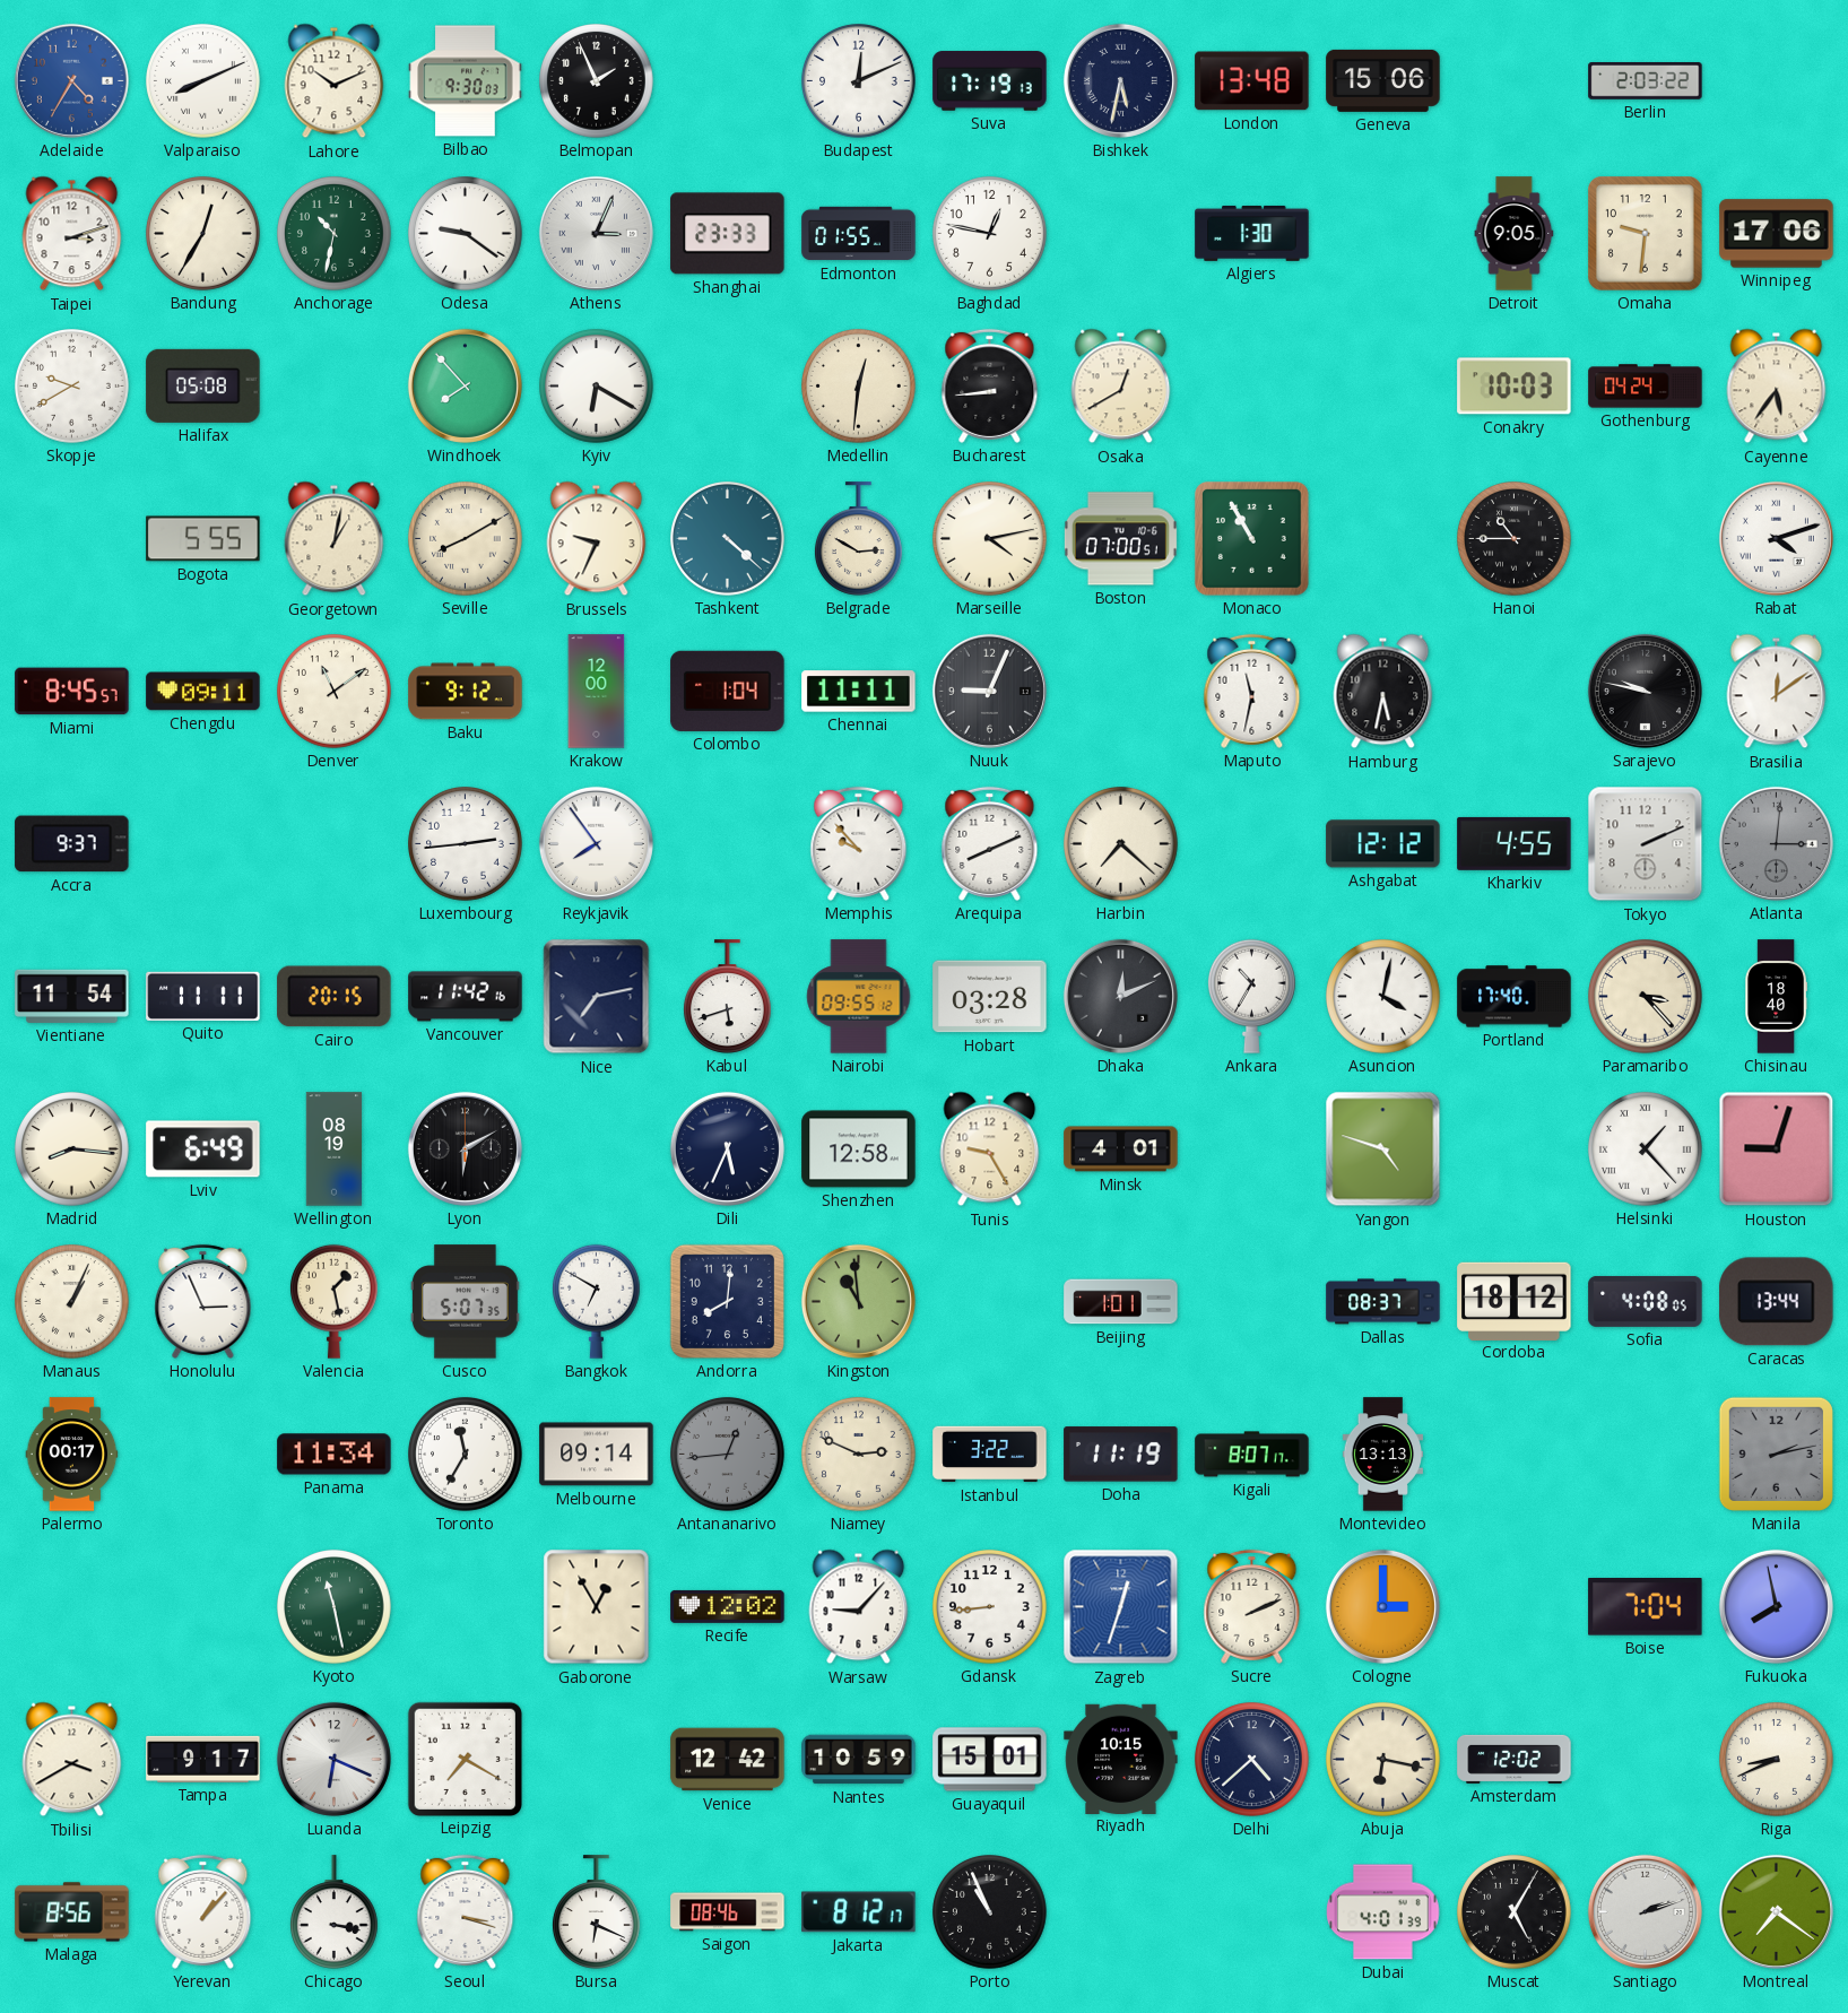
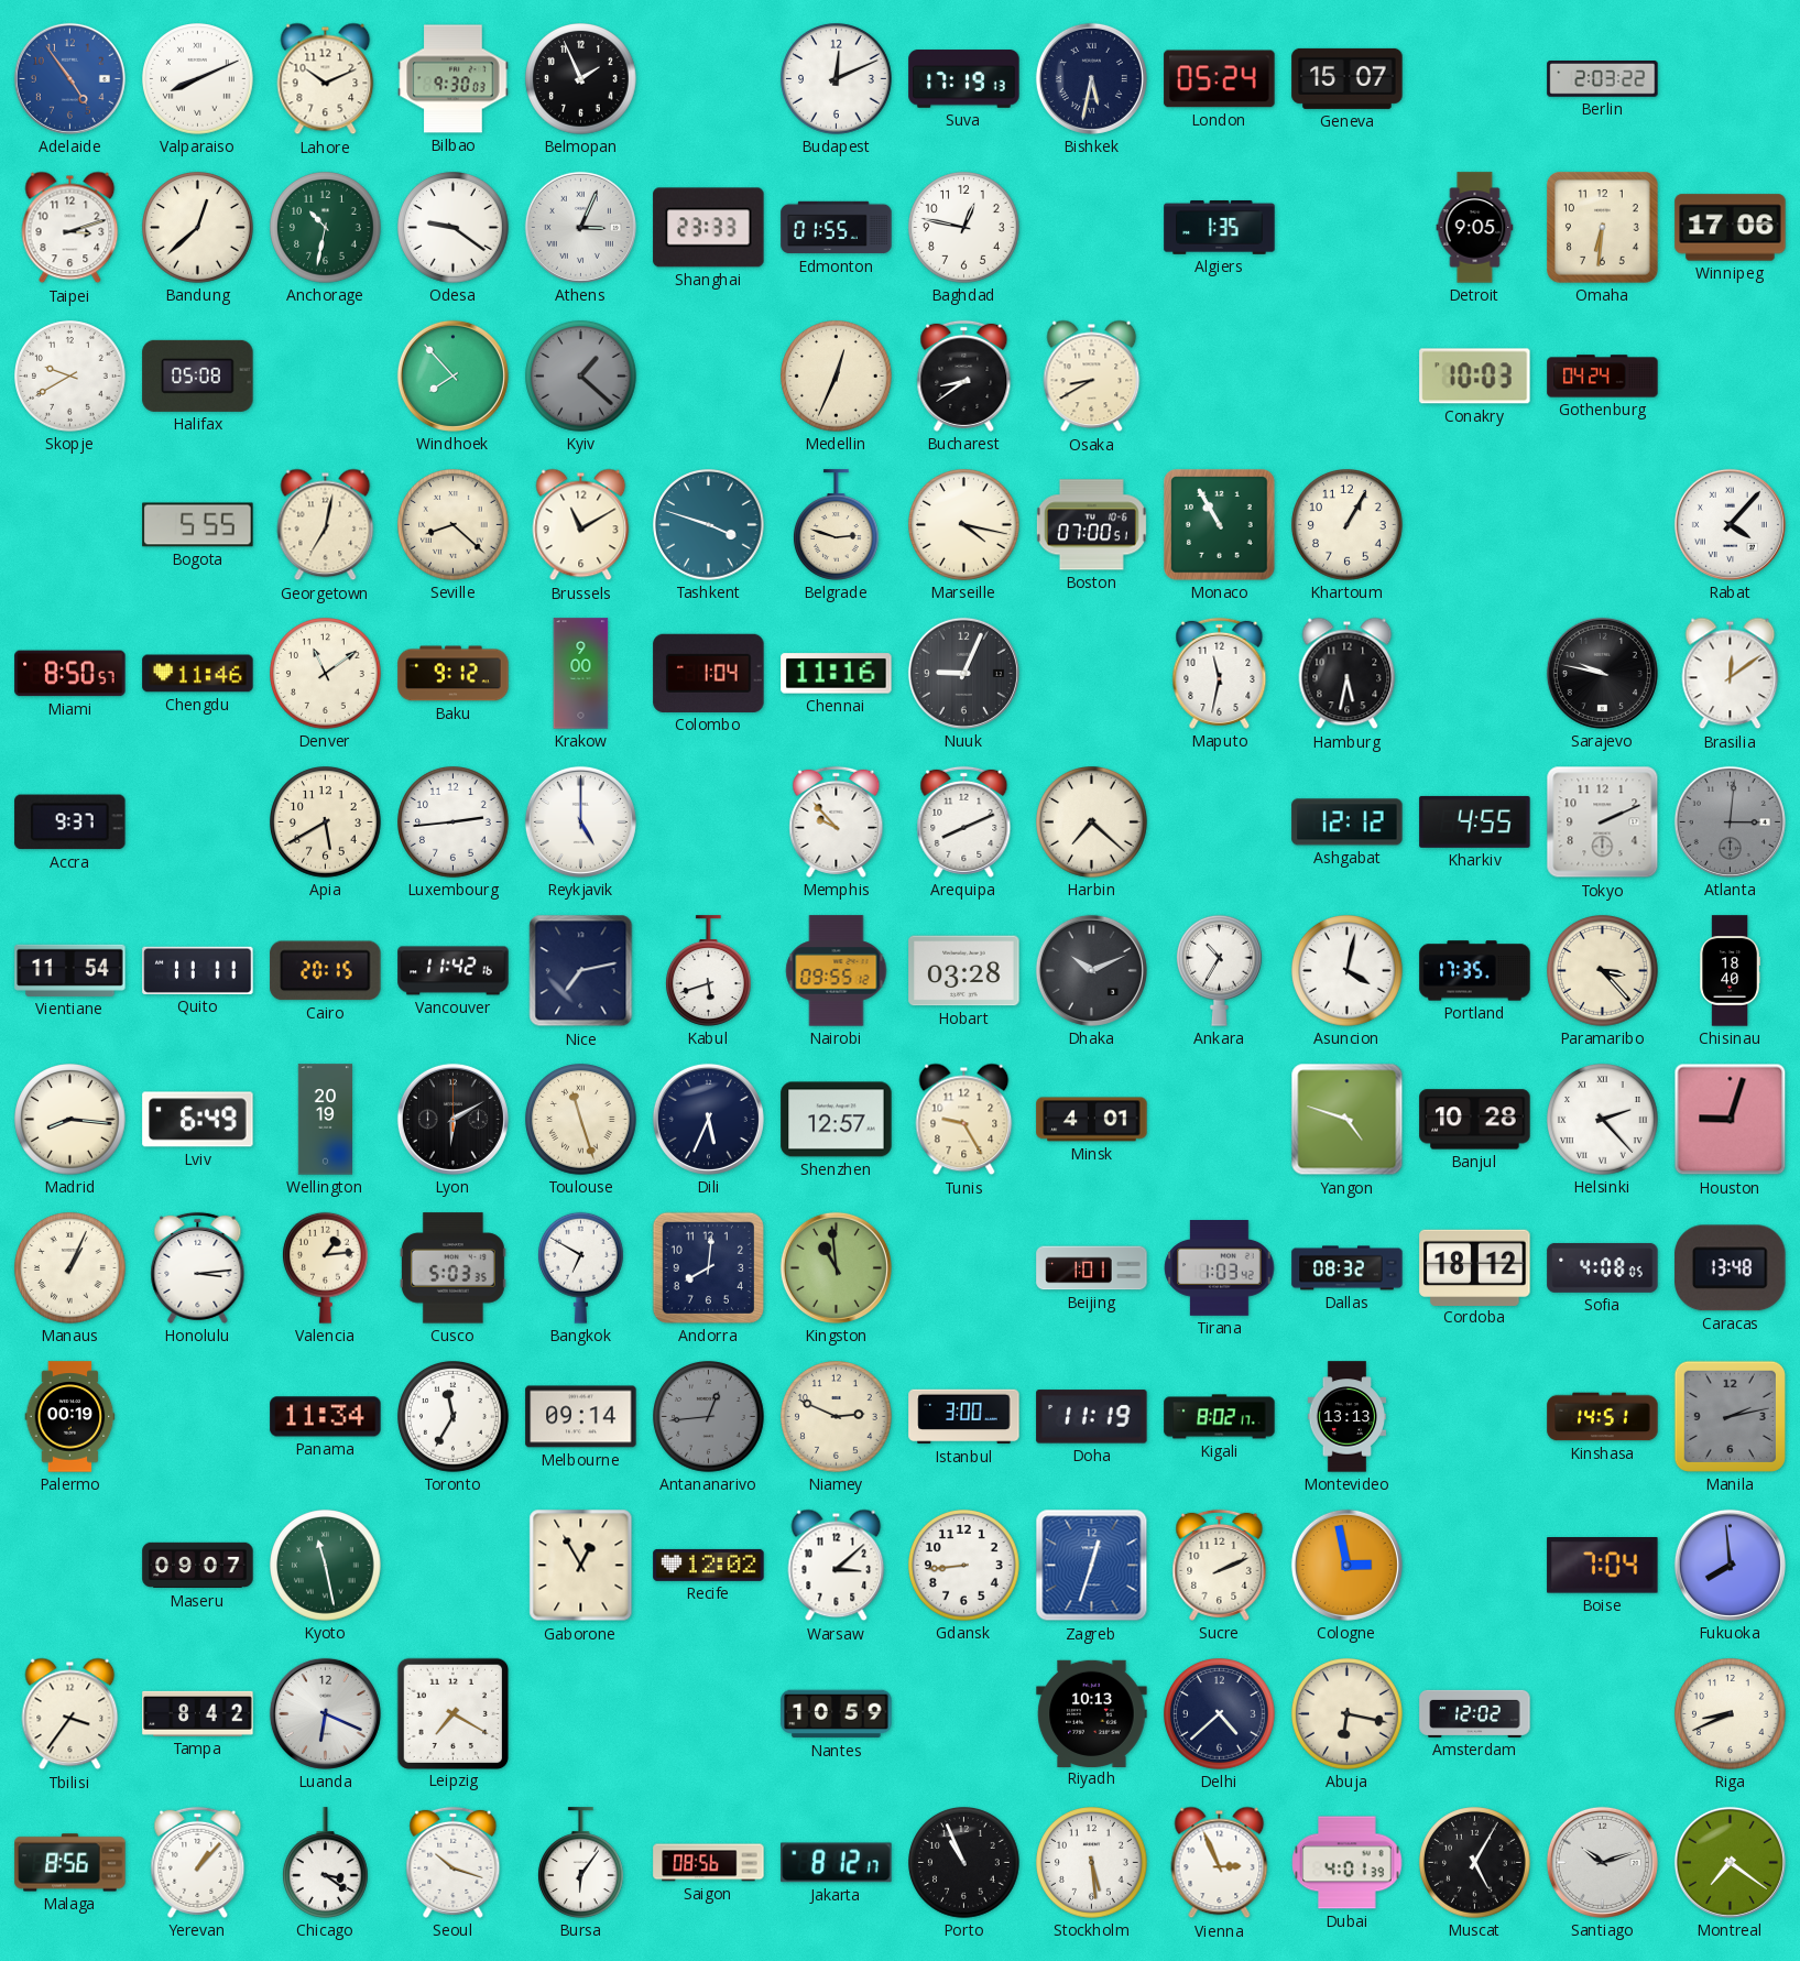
Adelaide: 4:35 -> 4:54 (69, 78)
London: 13:48 -> 05:24 (1220, 79)
Geneva: 15:06 -> 15:07 (1348, 78)
Bandung: 12:35 -> 12:38 (198, 228)
Algiers: 1:30 -> 1:35 (1220, 227)
Omaha: 9:31 -> 6:31 (1603, 228)
Kyiv: 6:20 -> 1:22 (581, 377)
Kyiv dial: white -> grey (581, 377)
Medellin: 12:31 -> 12:34 (837, 377)
Bucharest: 8:44 -> 8:39 (964, 375)
Osaka: 12:40 -> 8:40 (1092, 377)
Cayenne: 5:36 -> none (1777, 387)
Georgetown: 1:02 -> 7:02 (326, 525)
Seville: 8:10 -> 8:22 (454, 525)
Brussels: 9:34 -> 11:10 (581, 525)
Tashkent: 4:22 -> 3:48 (709, 525)
Belgrade: 2:50 -> 2:48 (836, 525)
Marseille: 4:13 -> 4:17 (964, 525)
Khartoum: none -> 1:05 (1348, 525)
Hanoi: 10:45 -> none (1515, 539)
Rabat: 4:12 -> 4:07 (1730, 524)
Miami: 8:45 -> 8:50 (70, 674)
Chengdu: 09:11 -> 11:46 (198, 674)
Krakow: 12:00 -> 9:00 (581, 674)
Chennai: 11:11 -> 11:16 (837, 674)
Apia: none -> 5:40 (326, 822)
Reykjavik: 7:54 -> 5:00 (580, 821)
Dhaka: 12:11 -> 10:11 (1091, 970)
Portland: 17:40 -> 17:35 (1475, 971)
Wellington: 08:19 -> 20:19 (326, 1120)
Toulouse: none -> 11:27 (581, 1120)
Shenzhen: 12:58 -> 12:57 (837, 1120)
Banjul: none -> 10:28 (1475, 1120)
Helsinki: 1:23 -> 2:23 (1603, 1120)
Honolulu: 2:56 -> 3:14 (198, 1267)
Valencia: 1:28 -> 1:14 (325, 1267)
Cusco: 5:07 -> 5:03 (452, 1268)
Tirana: none -> 1:03 (1220, 1268)
Dallas: 08:37 -> 08:32 (1348, 1268)
Caracas: 13:44 -> 13:48 (1731, 1268)
Palermo: 00:17 -> 00:19 (70, 1417)
Istanbul: 3:22 -> 3:00 (964, 1417)
Kigali: 8:07 -> 8:02 (1220, 1417)
Kinshasa: none -> 14:51 (1603, 1417)
Maseru: none -> 09:07 (198, 1566)
Warsaw: 9:07 -> 3:08 (837, 1566)
Cologne: 3:00 -> 2:58 (1346, 1565)
Fukuoka: 7:58 -> 7:59 (1730, 1565)
Tbilisi: 3:40 -> 3:36 (70, 1714)
Tampa: 9:17 -> 8:42 (198, 1713)
Venice: 12:42 -> none (728, 1760)
Guayaquil: 15:01 -> none (990, 1760)
Riyadh: 10:15 -> 10:13 (1092, 1713)
Chicago: 3:17 -> 3:21 (325, 1863)
Seoul: 3:18 -> 10:18 (454, 1862)
Bursa: 6:19 -> 6:06 (580, 1863)
Saigon: 08:46 -> 08:56 (709, 1863)
Stockholm: none -> 5:29 (1092, 1863)
Vienna: none -> 2:56 (1220, 1863)
Santiago: 2:12 -> 10:12 (1602, 1862)
